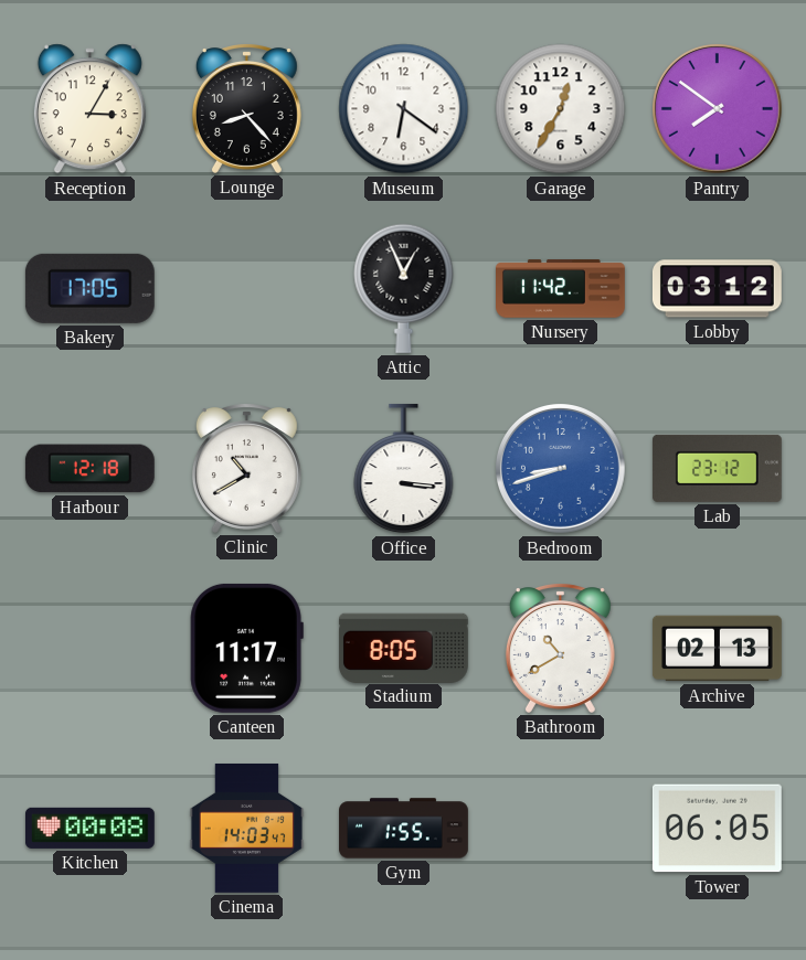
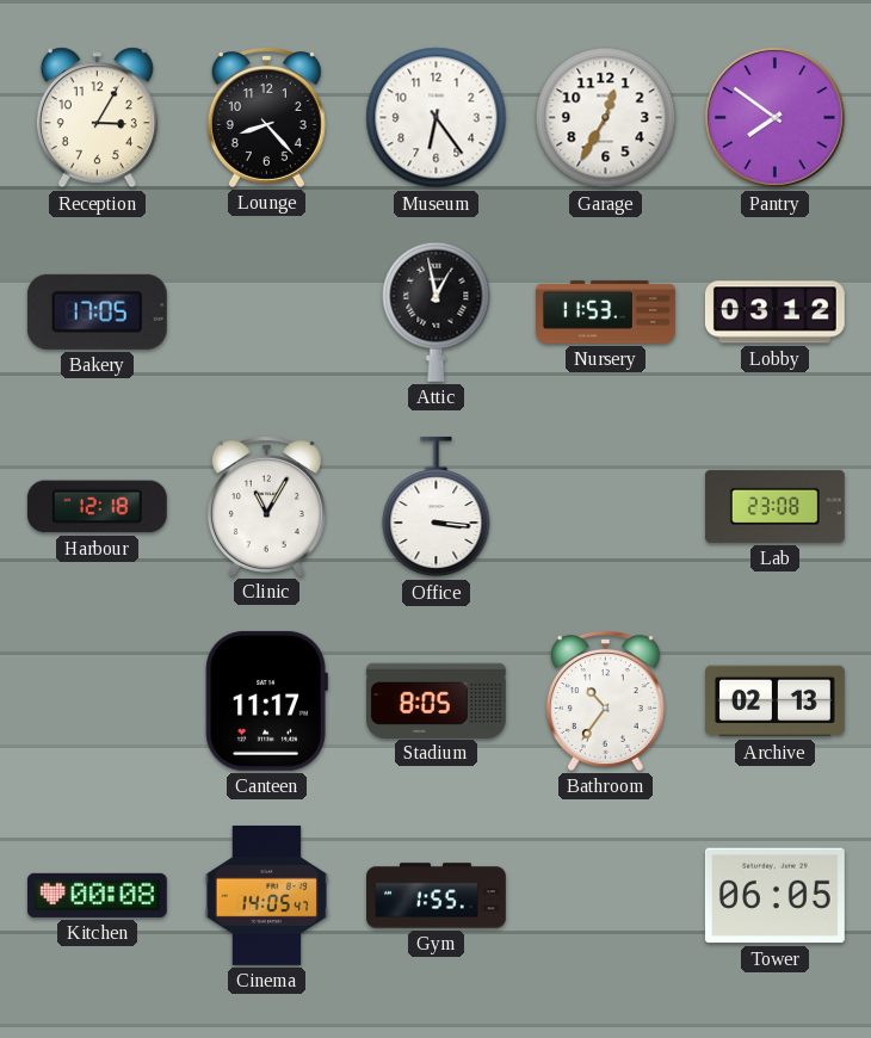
Museum: 6:21 -> 6:24 (437, 118)
Attic: 12:56 -> 12:58 (437, 311)
Nursery: 11:42 -> 11:53 (606, 313)
Clinic: 10:40 -> 11:05 (266, 506)
Bedroom: 8:42 -> none (561, 469)
Lab: 23:12 -> 23:08 (774, 506)
Bathroom: 10:40 -> 10:36 (605, 700)
Cinema: 14:03 -> 14:05 (267, 895)
